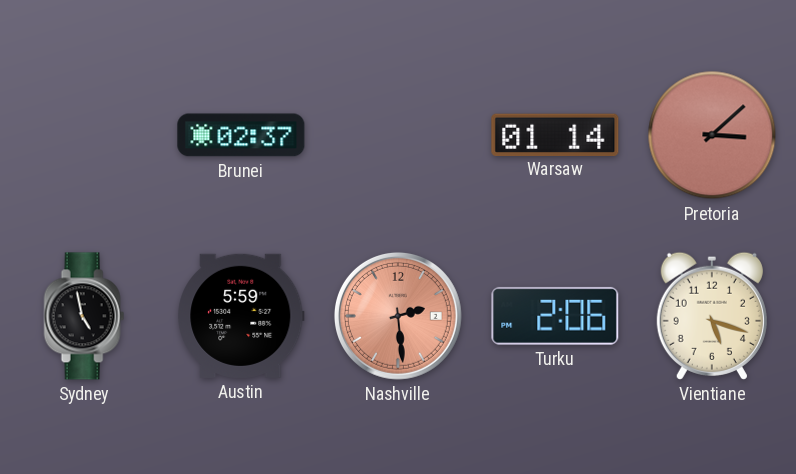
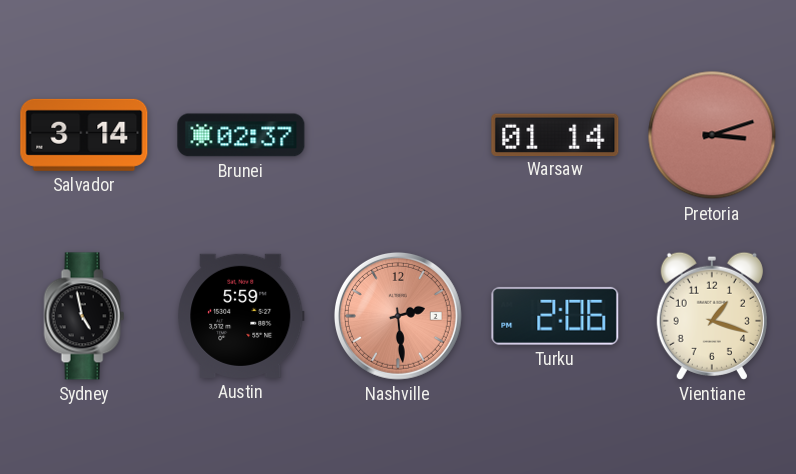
Salvador: none -> 3:14 (84, 135)
Pretoria: 3:08 -> 3:12 (712, 135)
Vientiane: 5:18 -> 1:18 (712, 316)
